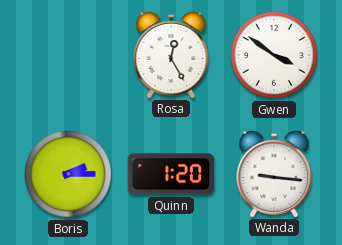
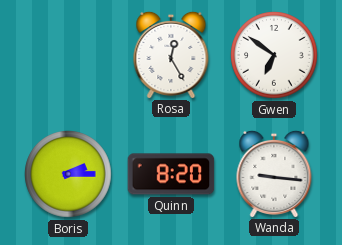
Gwen: 3:51 -> 6:51 (274, 55)
Quinn: 1:20 -> 8:20 (171, 174)
